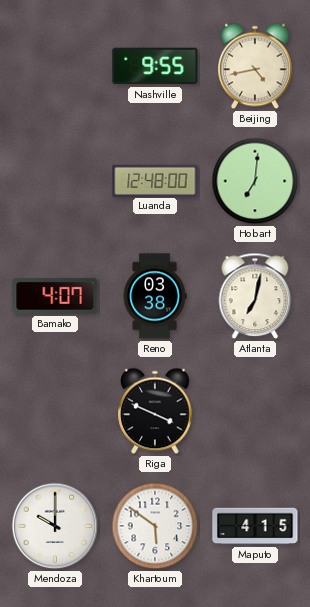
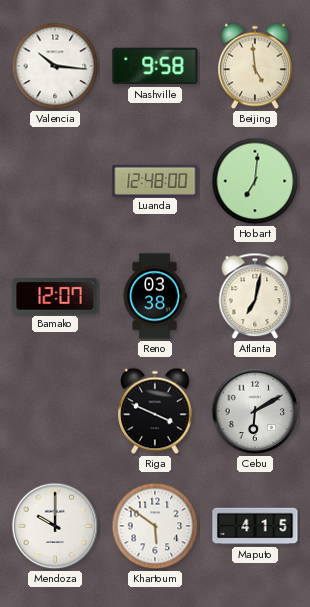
Valencia: none -> 10:16 (55, 66)
Nashville: 9:55 -> 9:58 (155, 66)
Beijing: 4:43 -> 4:59 (255, 66)
Bamako: 4:07 -> 12:07 (55, 296)
Cebu: none -> 6:10 (255, 411)
